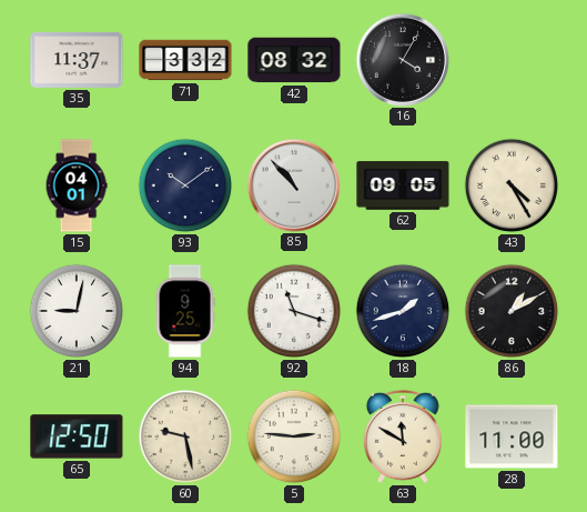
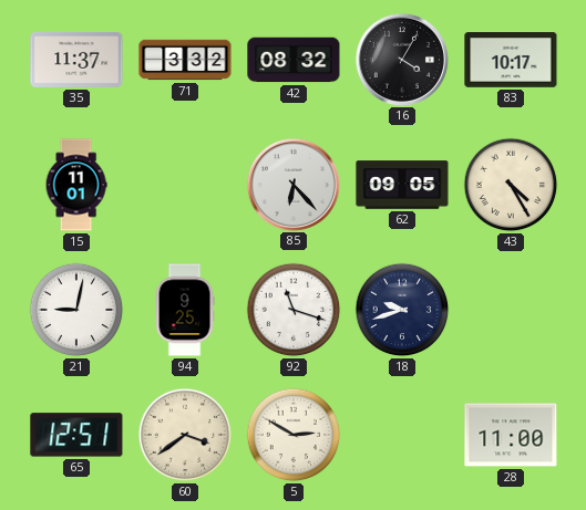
83: none -> 10:17 (511, 60)
15: 04:01 -> 11:01 (76, 185)
93: 10:09 -> none (185, 185)
85: 10:53 -> 6:23 (292, 184)
18: 1:42 -> 9:42 (402, 310)
86: 1:10 -> none (512, 311)
65: 12:50 -> 12:51 (76, 435)
60: 9:28 -> 3:39 (185, 435)
5: 2:46 -> 2:50 (294, 435)
63: 11:50 -> none (403, 436)
